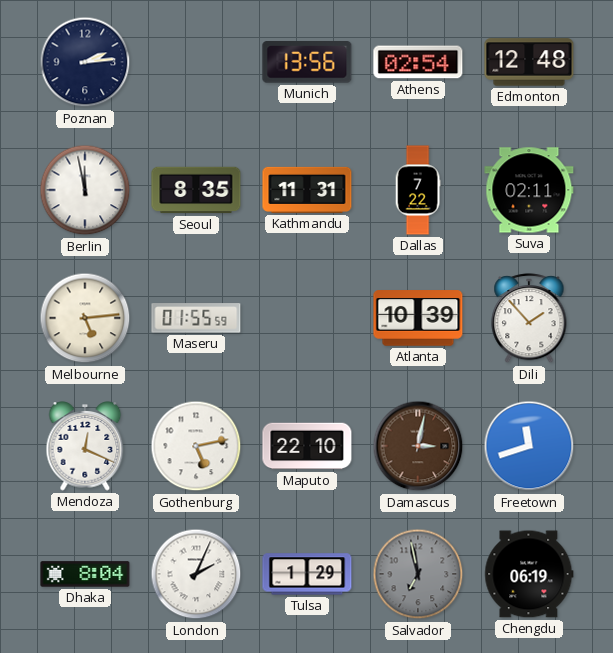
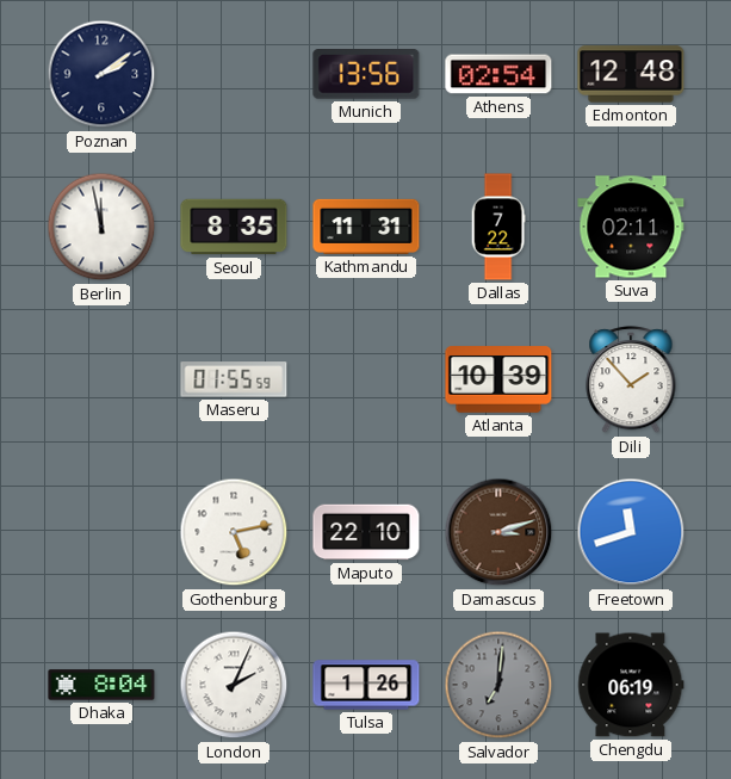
Poznan: 2:14 -> 2:09 (101, 74)
Melbourne: 5:14 -> none (85, 318)
Mendoza: 12:19 -> none (85, 446)
Damascus: 3:02 -> 3:12 (498, 532)
Tulsa: 1:29 -> 1:26 (366, 685)
Salvador: 6:58 -> 7:01 (498, 685)
